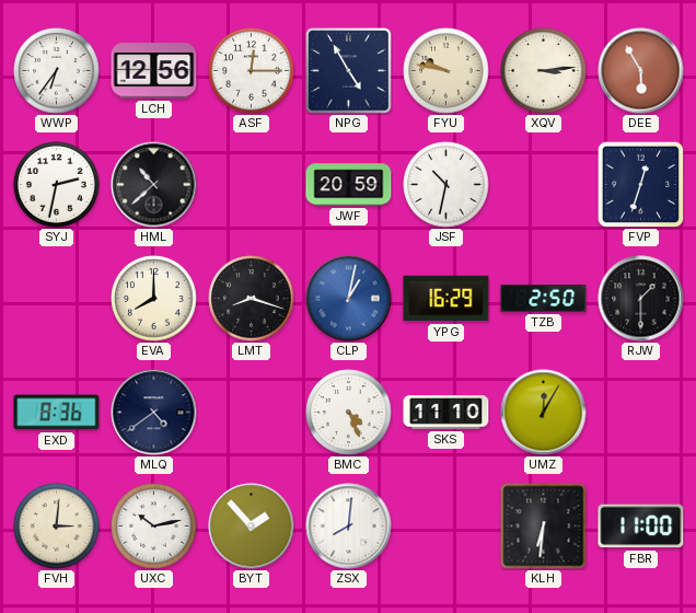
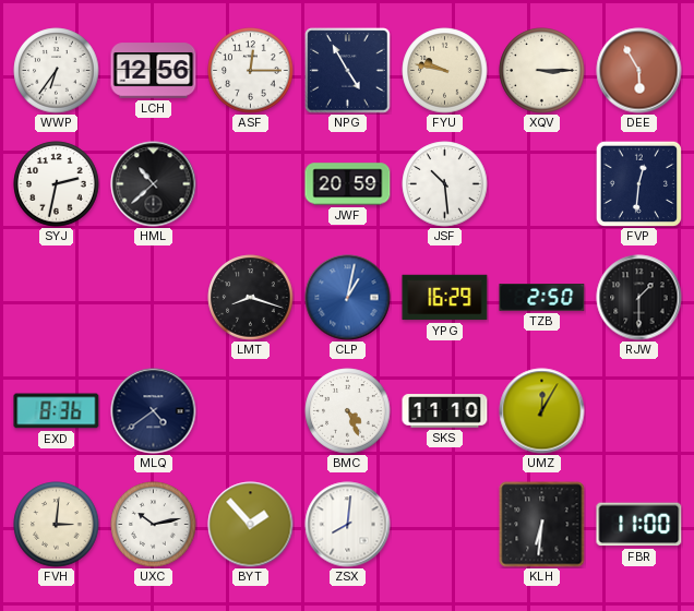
XQV: 3:14 -> 3:15 (542, 71)
JSF: 10:32 -> 10:29 (445, 184)
FVP: 12:33 -> 12:31 (638, 183)
EVA: 8:00 -> none (154, 299)
